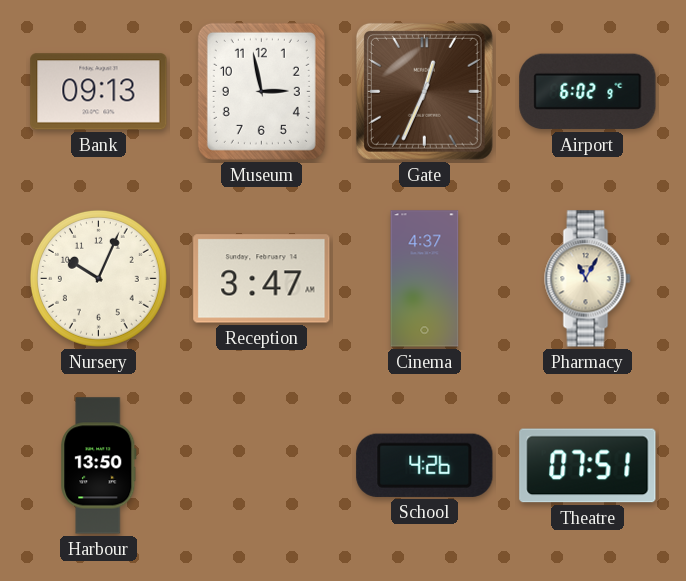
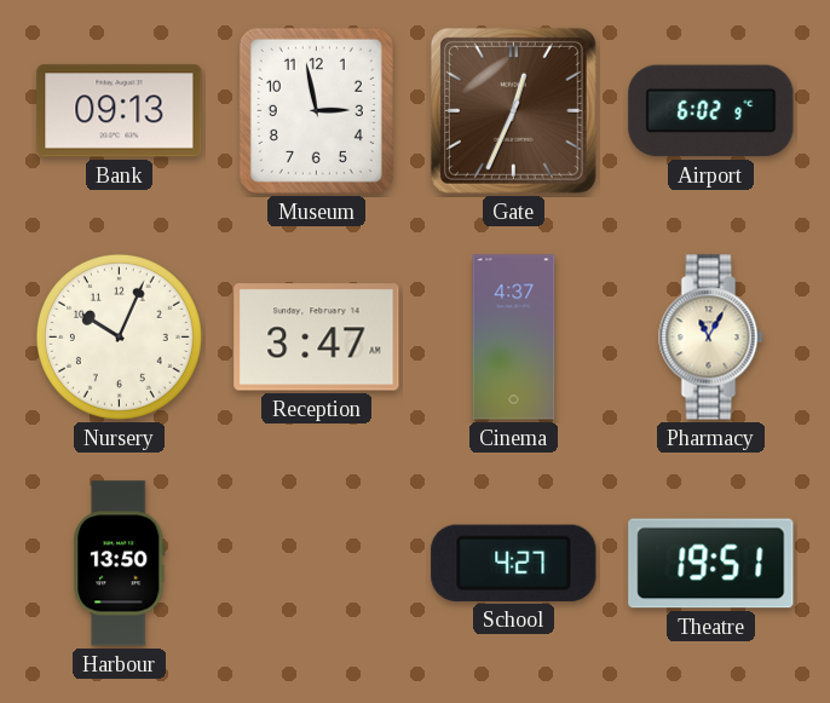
School: 4:26 -> 4:27 (514, 563)
Theatre: 07:51 -> 19:51 (711, 564)
